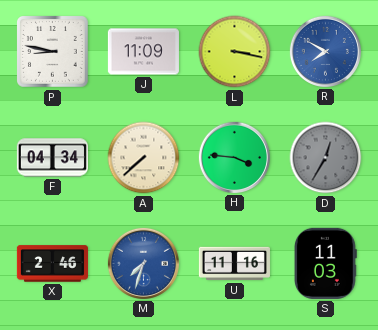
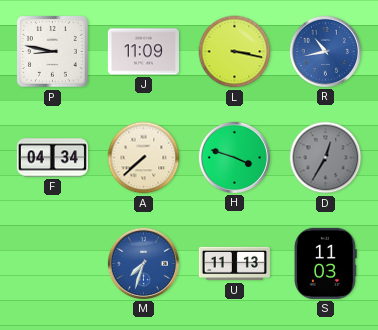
R: 7:50 -> 10:43 (325, 51)
H: 3:46 -> 3:48 (234, 157)
X: 2:46 -> none (52, 264)
U: 11:16 -> 11:13 (234, 264)
